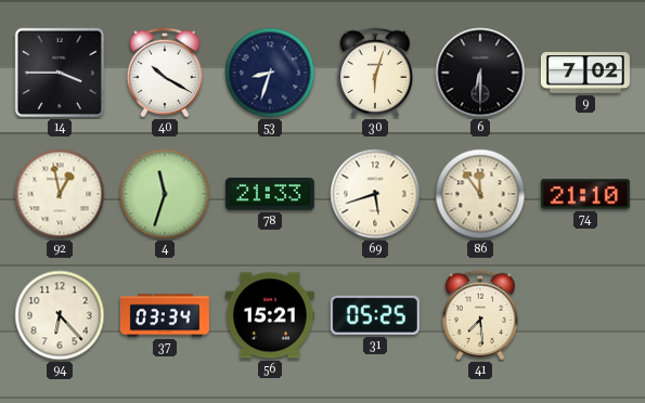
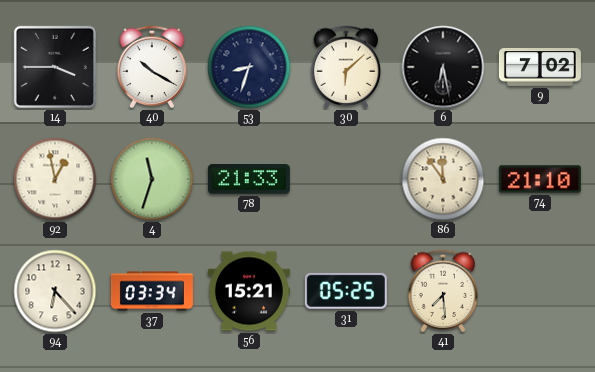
30: 6:03 -> 6:08 (346, 67)
6: 6:30 -> 6:28 (443, 67)
69: 5:42 -> none (375, 194)
